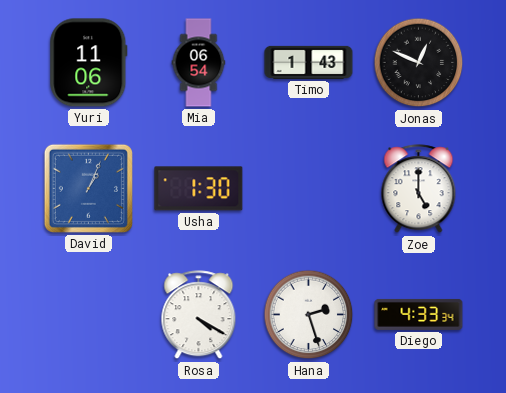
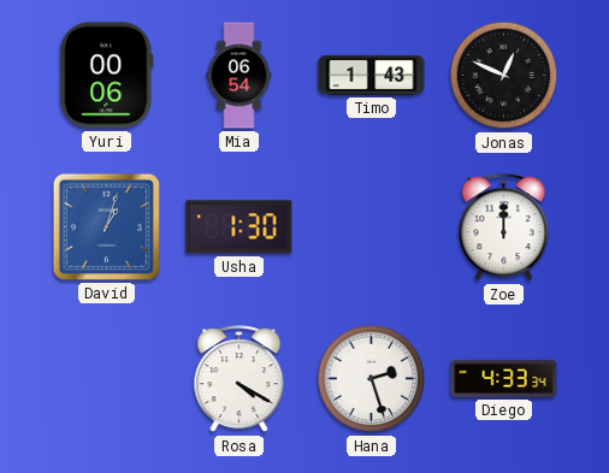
Yuri: 11:06 -> 00:06 (107, 76)
David: 1:04 -> 1:03 (106, 226)
Zoe: 5:00 -> 12:00 (504, 227)
